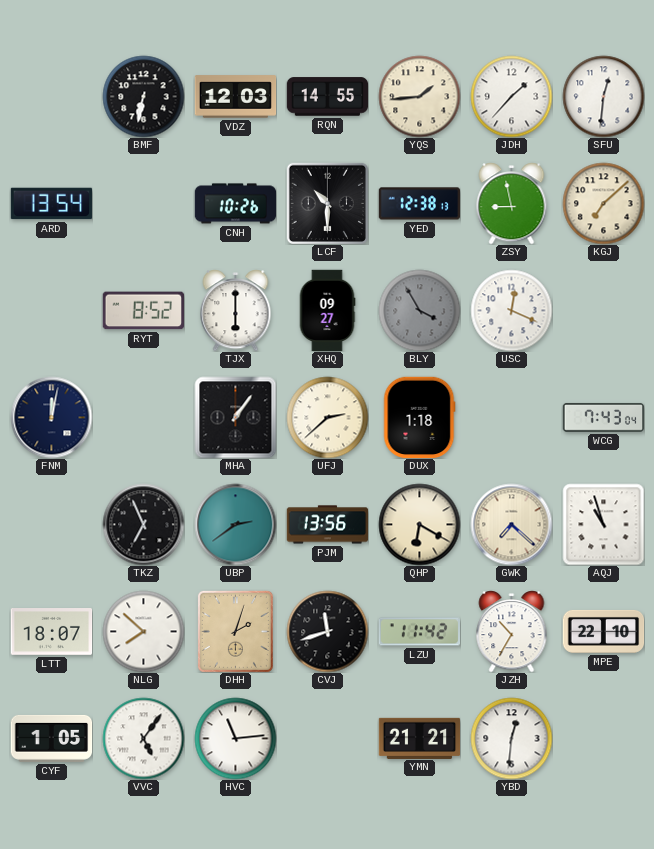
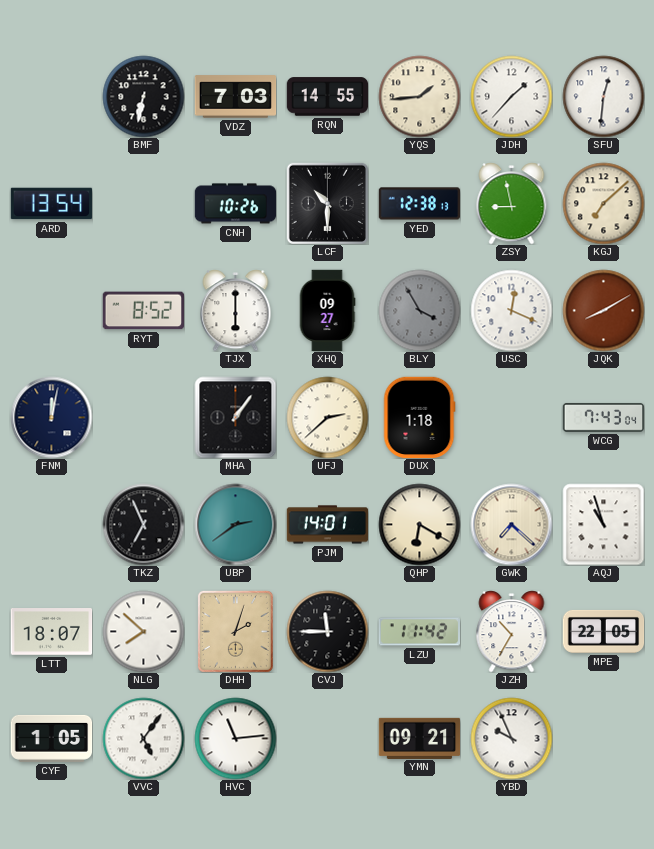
VDZ: 12:03 -> 7:03 (235, 97)
JQK: none -> 8:10 (603, 310)
PJM: 13:56 -> 14:01 (327, 525)
CVJ: 11:42 -> 11:45 (327, 631)
MPE: 22:10 -> 22:05 (603, 631)
YMN: 21:21 -> 09:21 (419, 738)
YBD: 12:31 -> 9:56 (511, 738)
